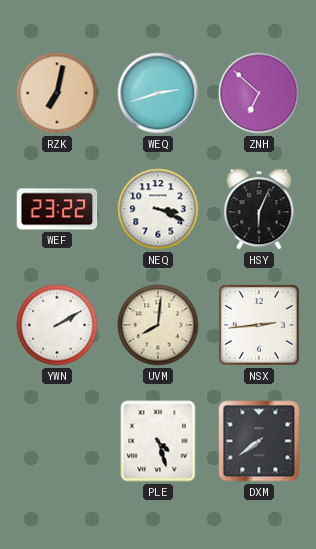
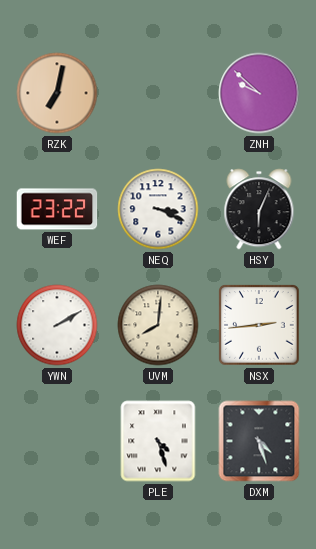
WEQ: 2:42 -> none (158, 93)
ZNH: 6:52 -> 9:52 (259, 93)
DXM: 7:39 -> 4:27 (259, 441)
